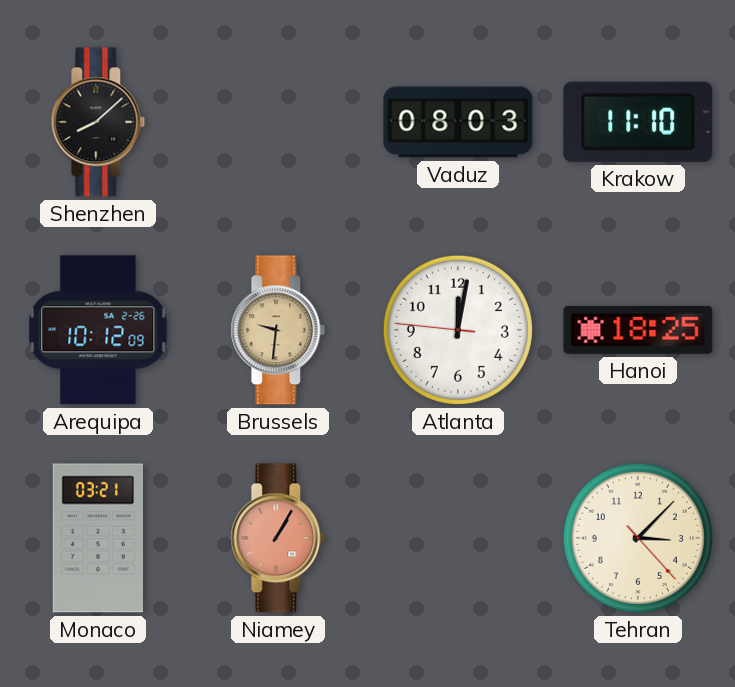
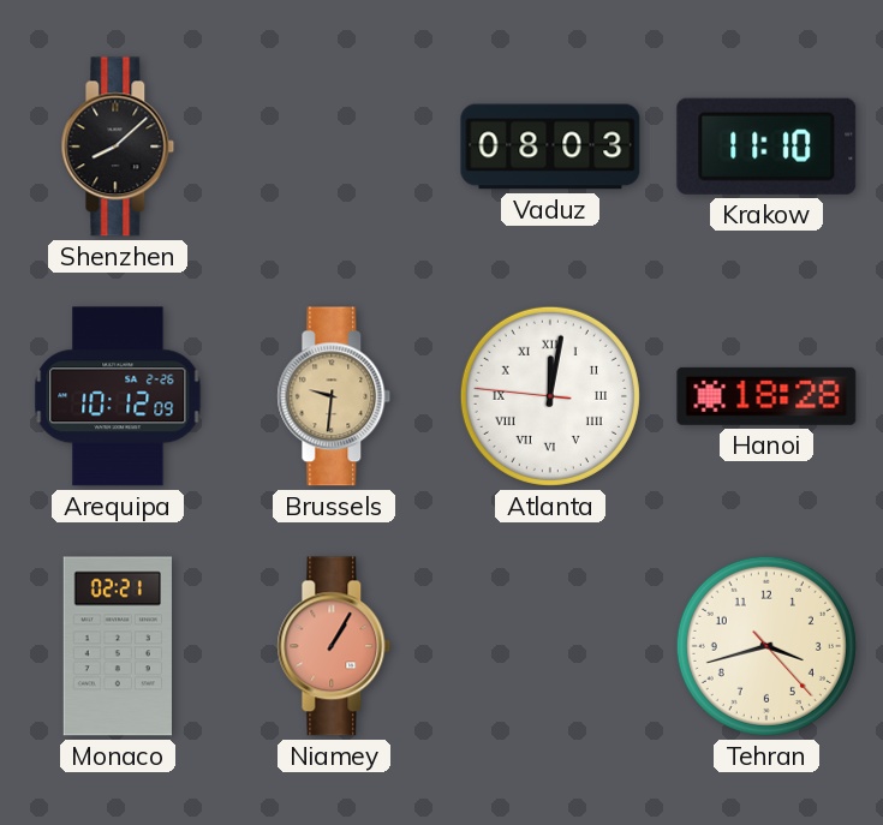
Atlanta numerals: Arabic -> Roman (550, 396)
Hanoi: 18:25 -> 18:28 (766, 396)
Monaco: 03:21 -> 02:21 (117, 646)
Tehran: 3:07 -> 3:42 (766, 646)
